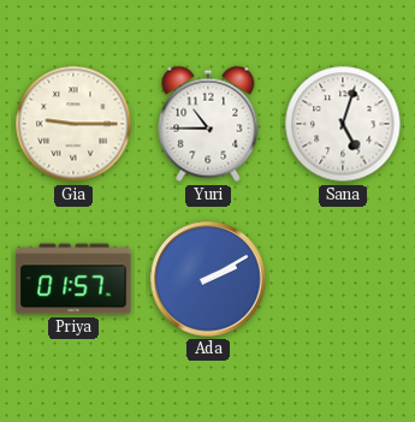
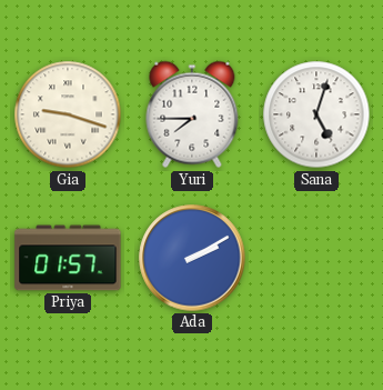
Gia: 9:15 -> 9:18 (68, 114)
Yuri: 10:45 -> 7:45 (192, 114)
